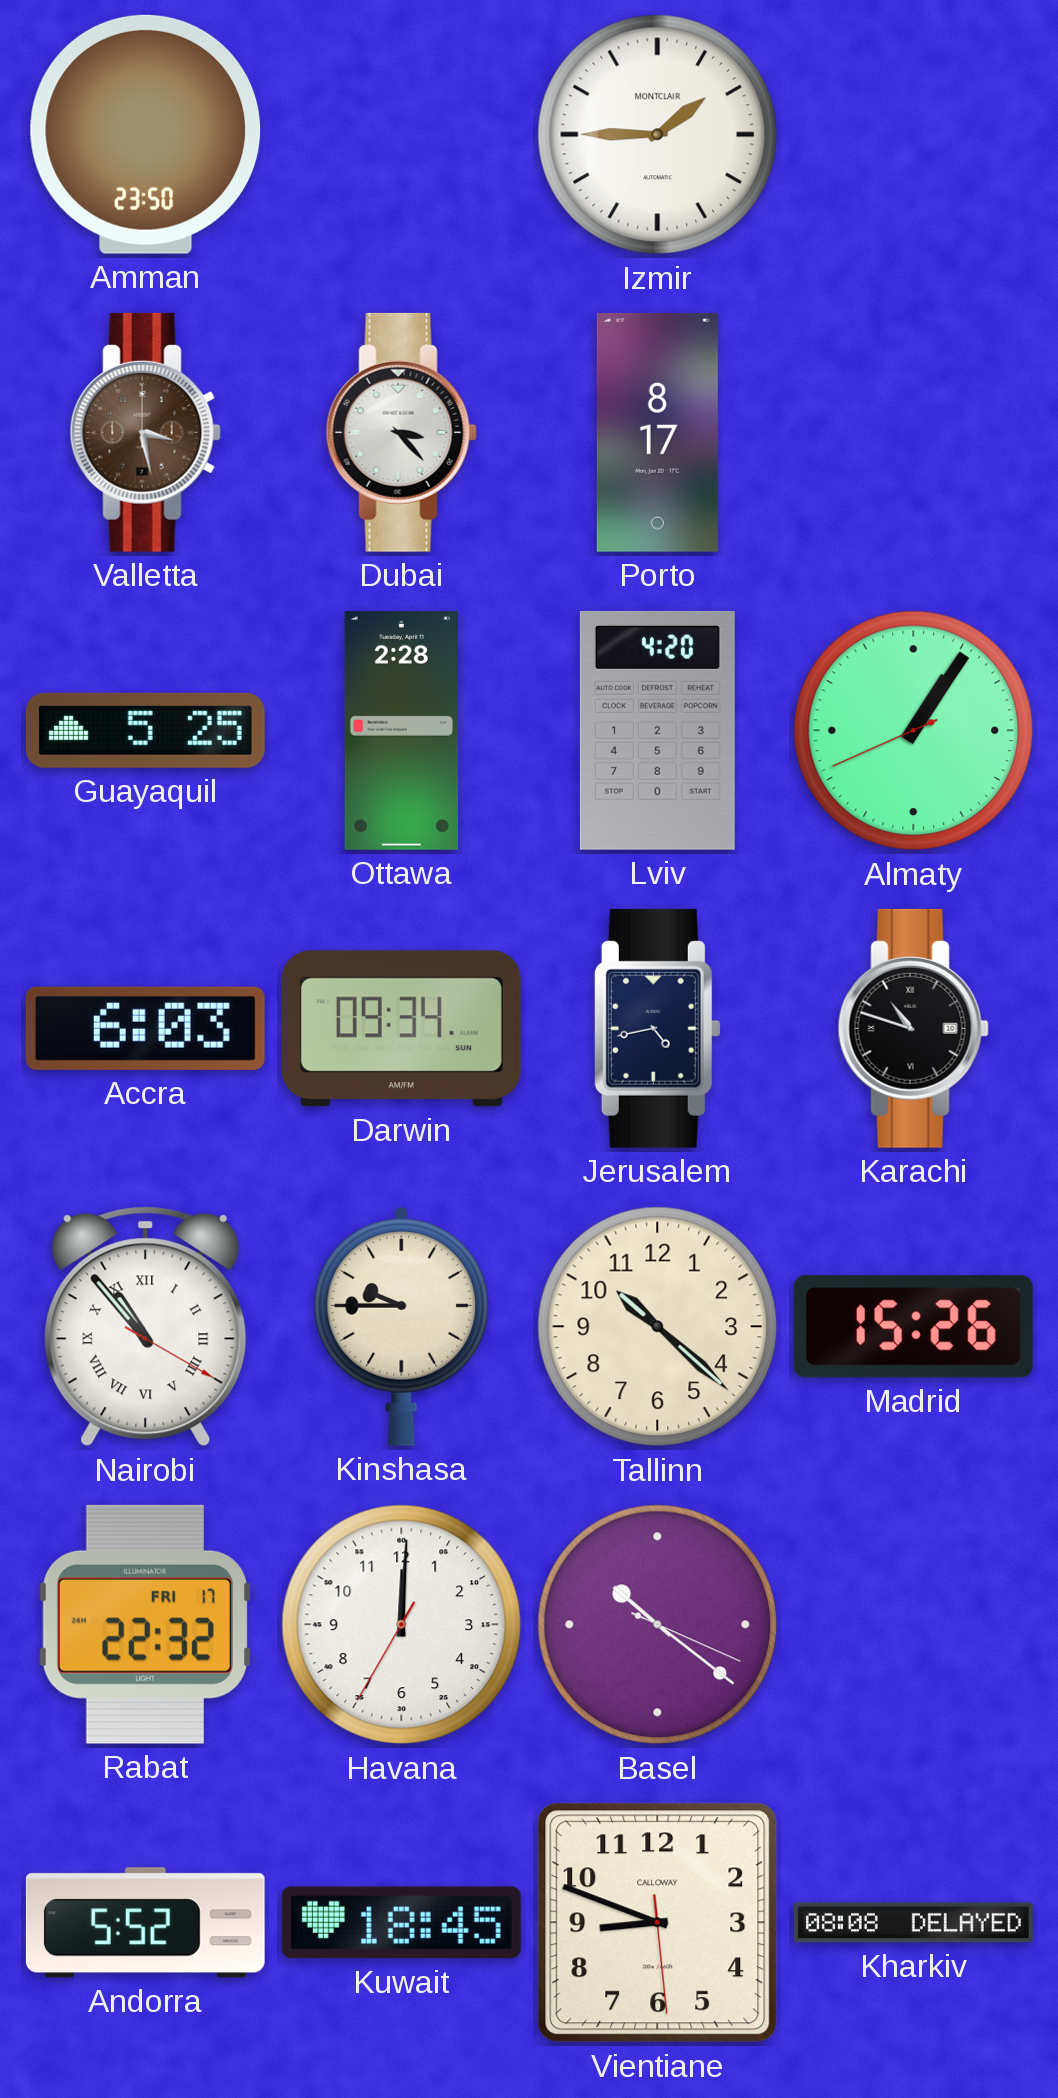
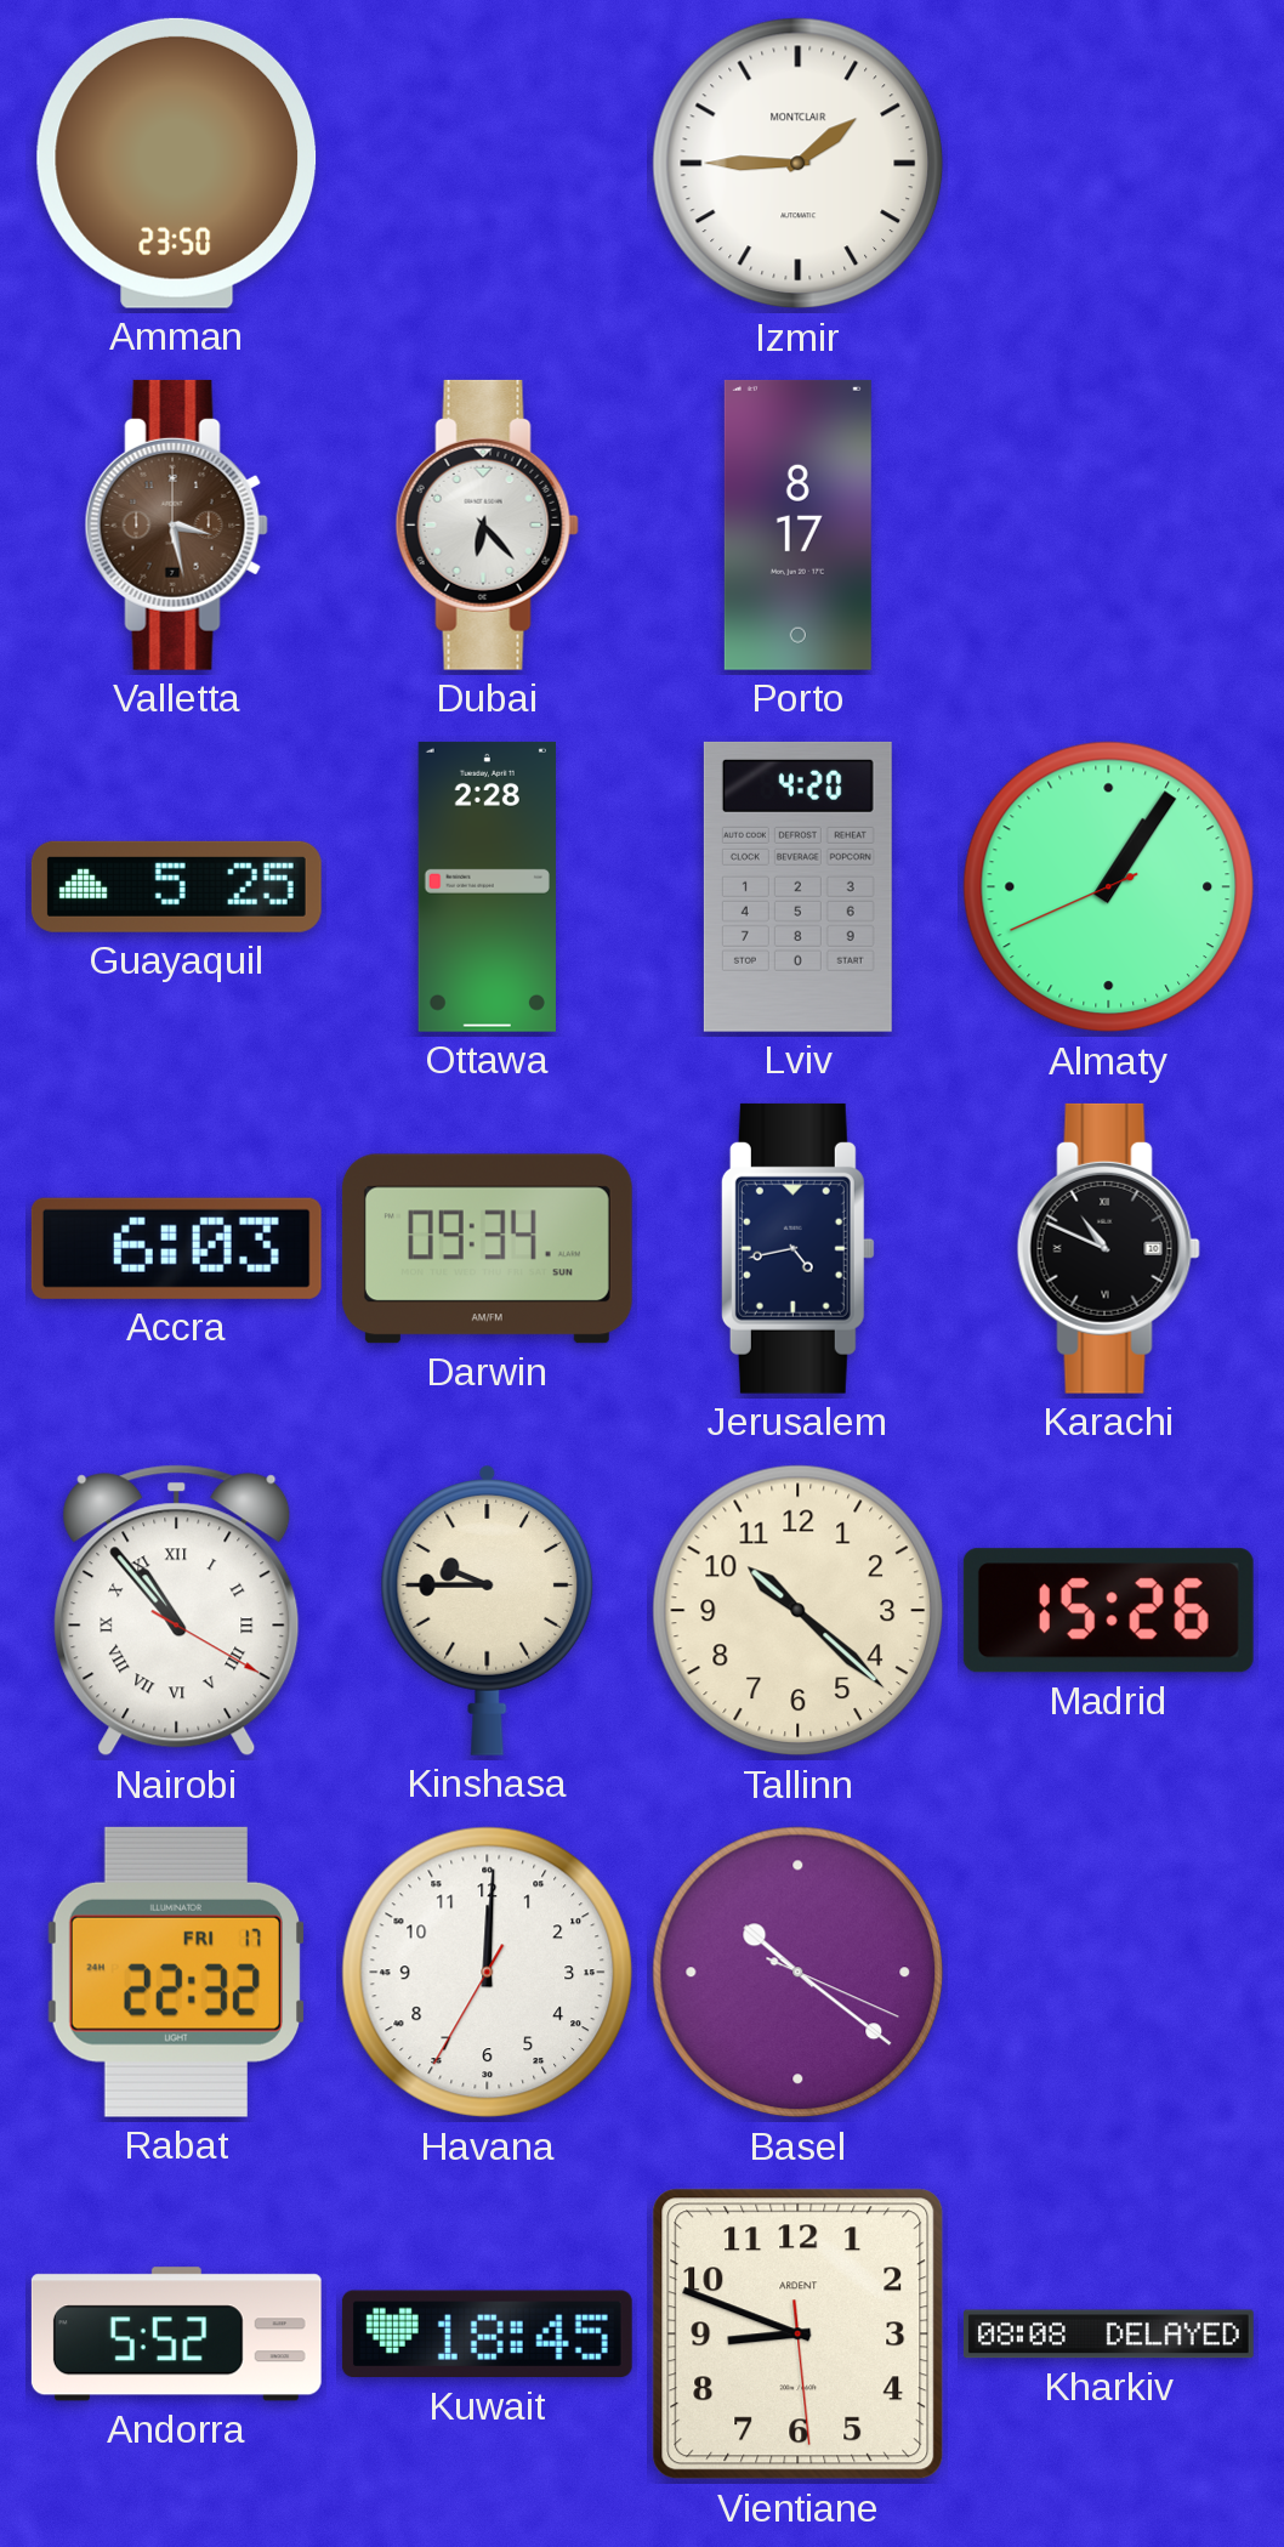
Dubai: 3:23 -> 6:23 (487, 524)
Karachi: 10:48 -> 10:49 (1108, 1248)
Vientiane brand: CALLOWAY -> ARDENT (799, 2335)
